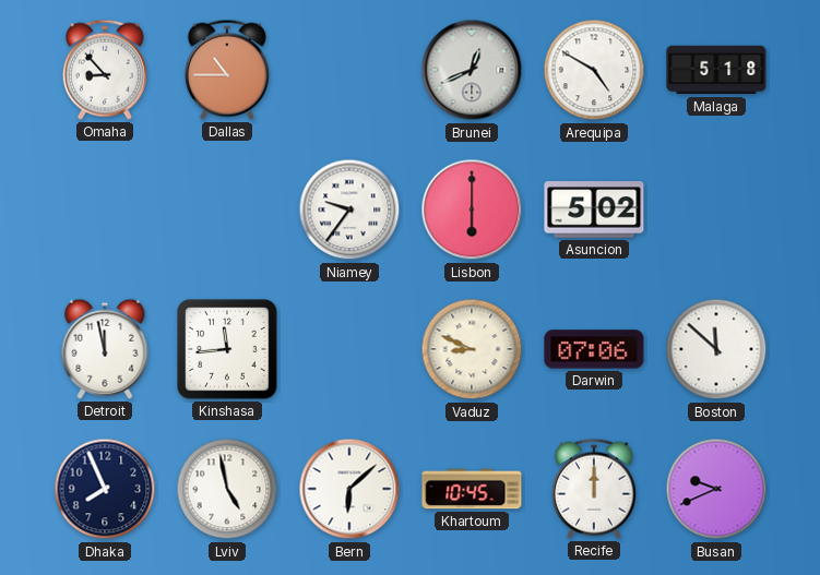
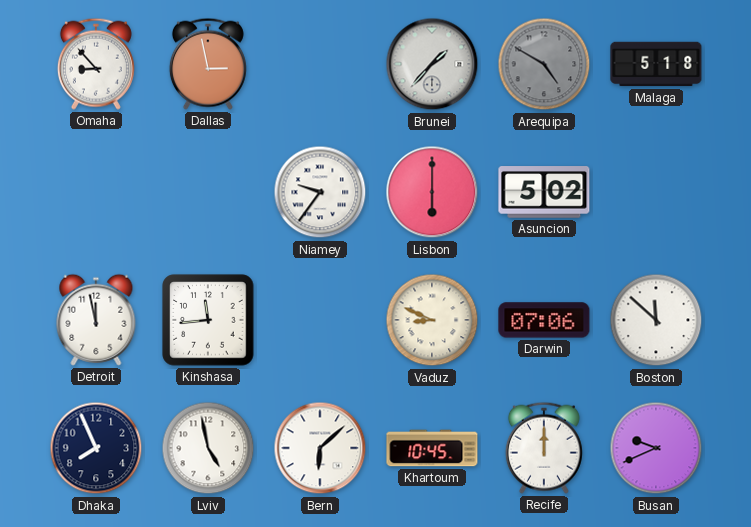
Dallas: 10:45 -> 2:58 (208, 64)
Brunei: 12:41 -> 1:37 (432, 64)
Arequipa dial: white -> grey (544, 64)
